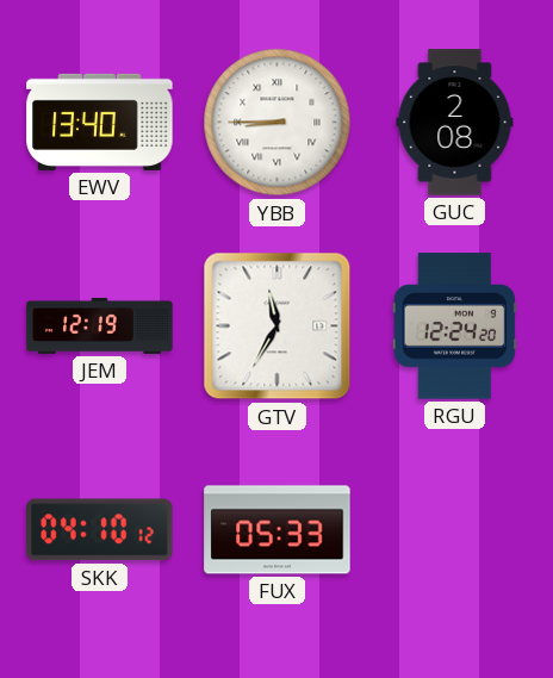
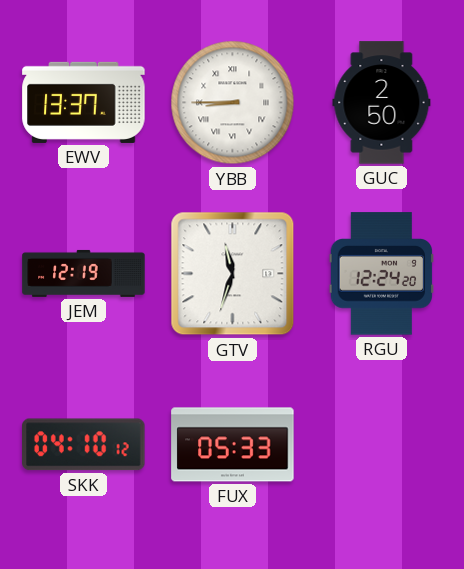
EWV: 13:40 -> 13:37 (84, 102)
GUC: 2:08 -> 2:50 (382, 103)
GTV: 11:35 -> 11:33 (233, 274)
